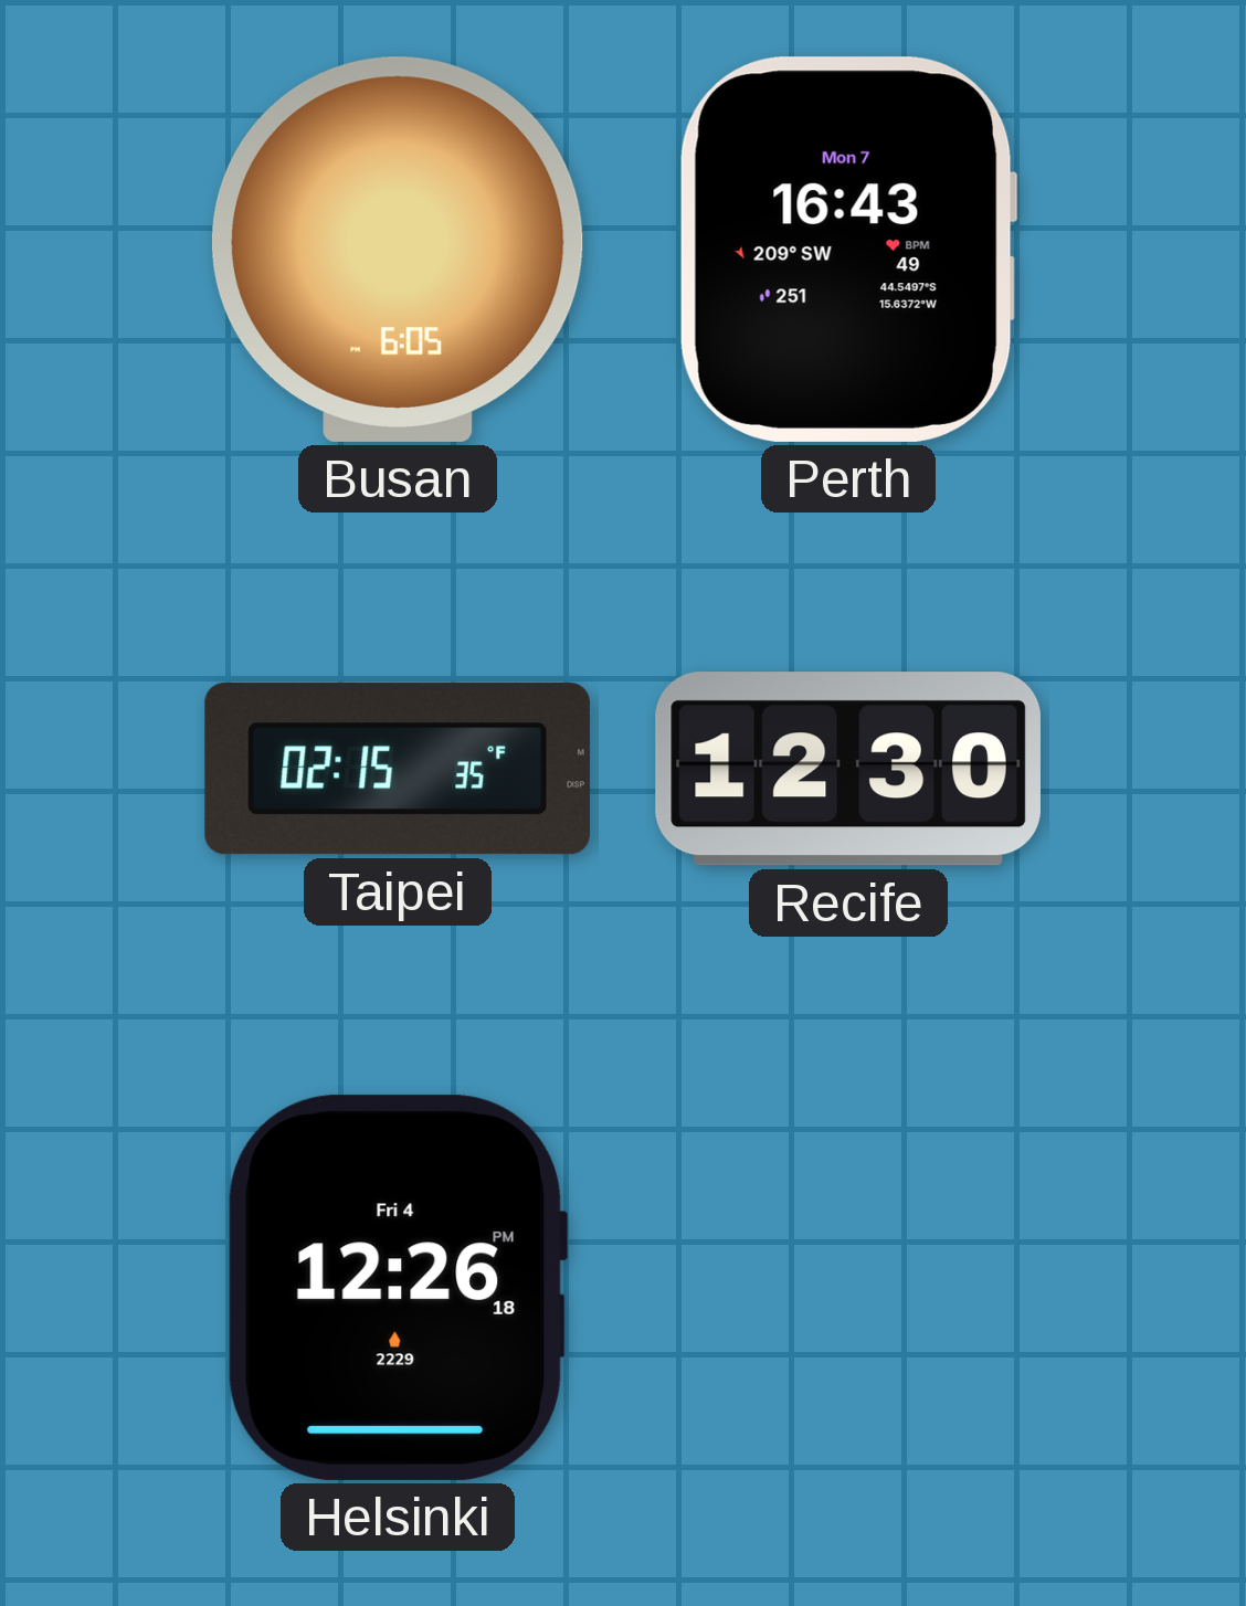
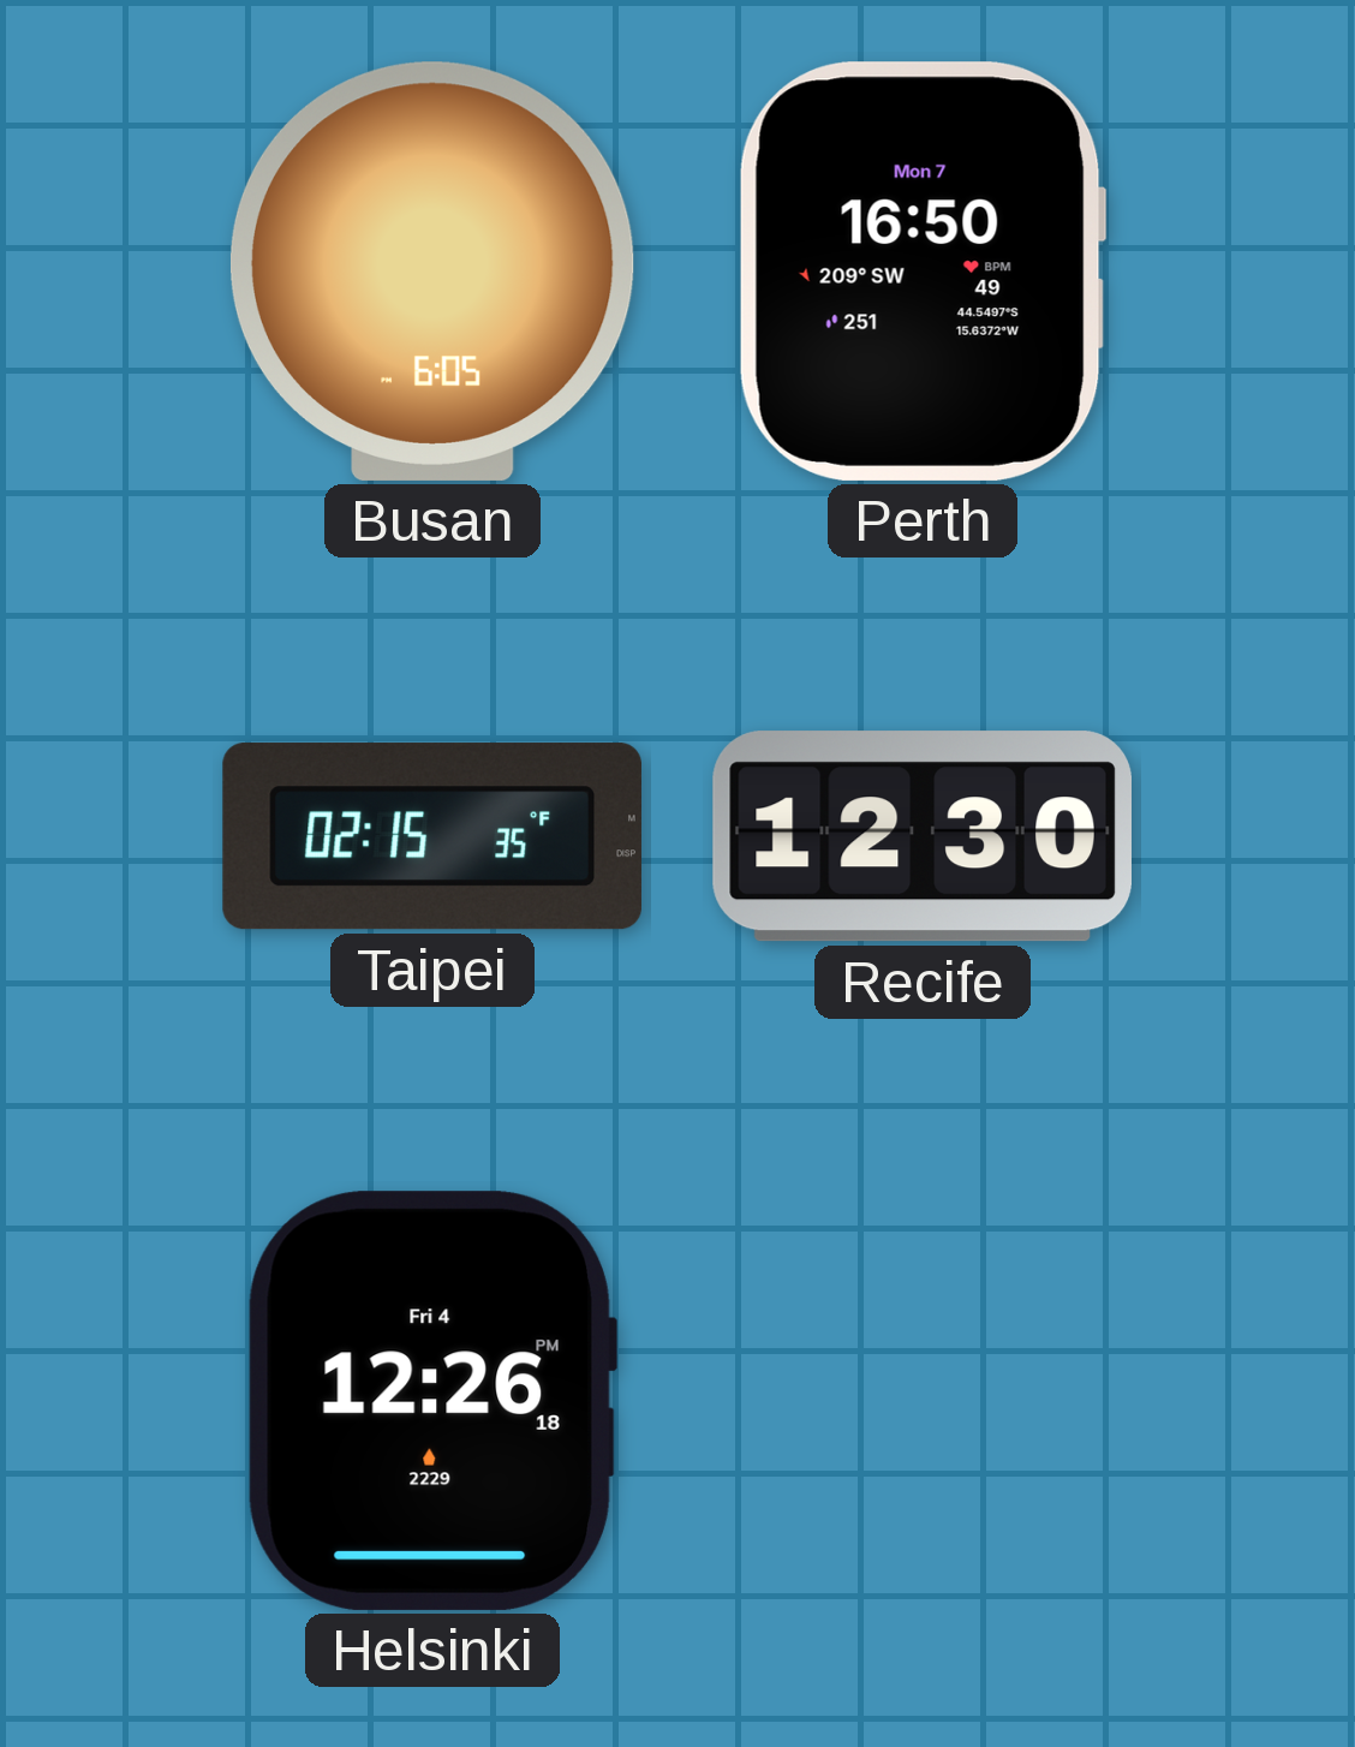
Perth: 16:43 -> 16:50 (923, 272)
